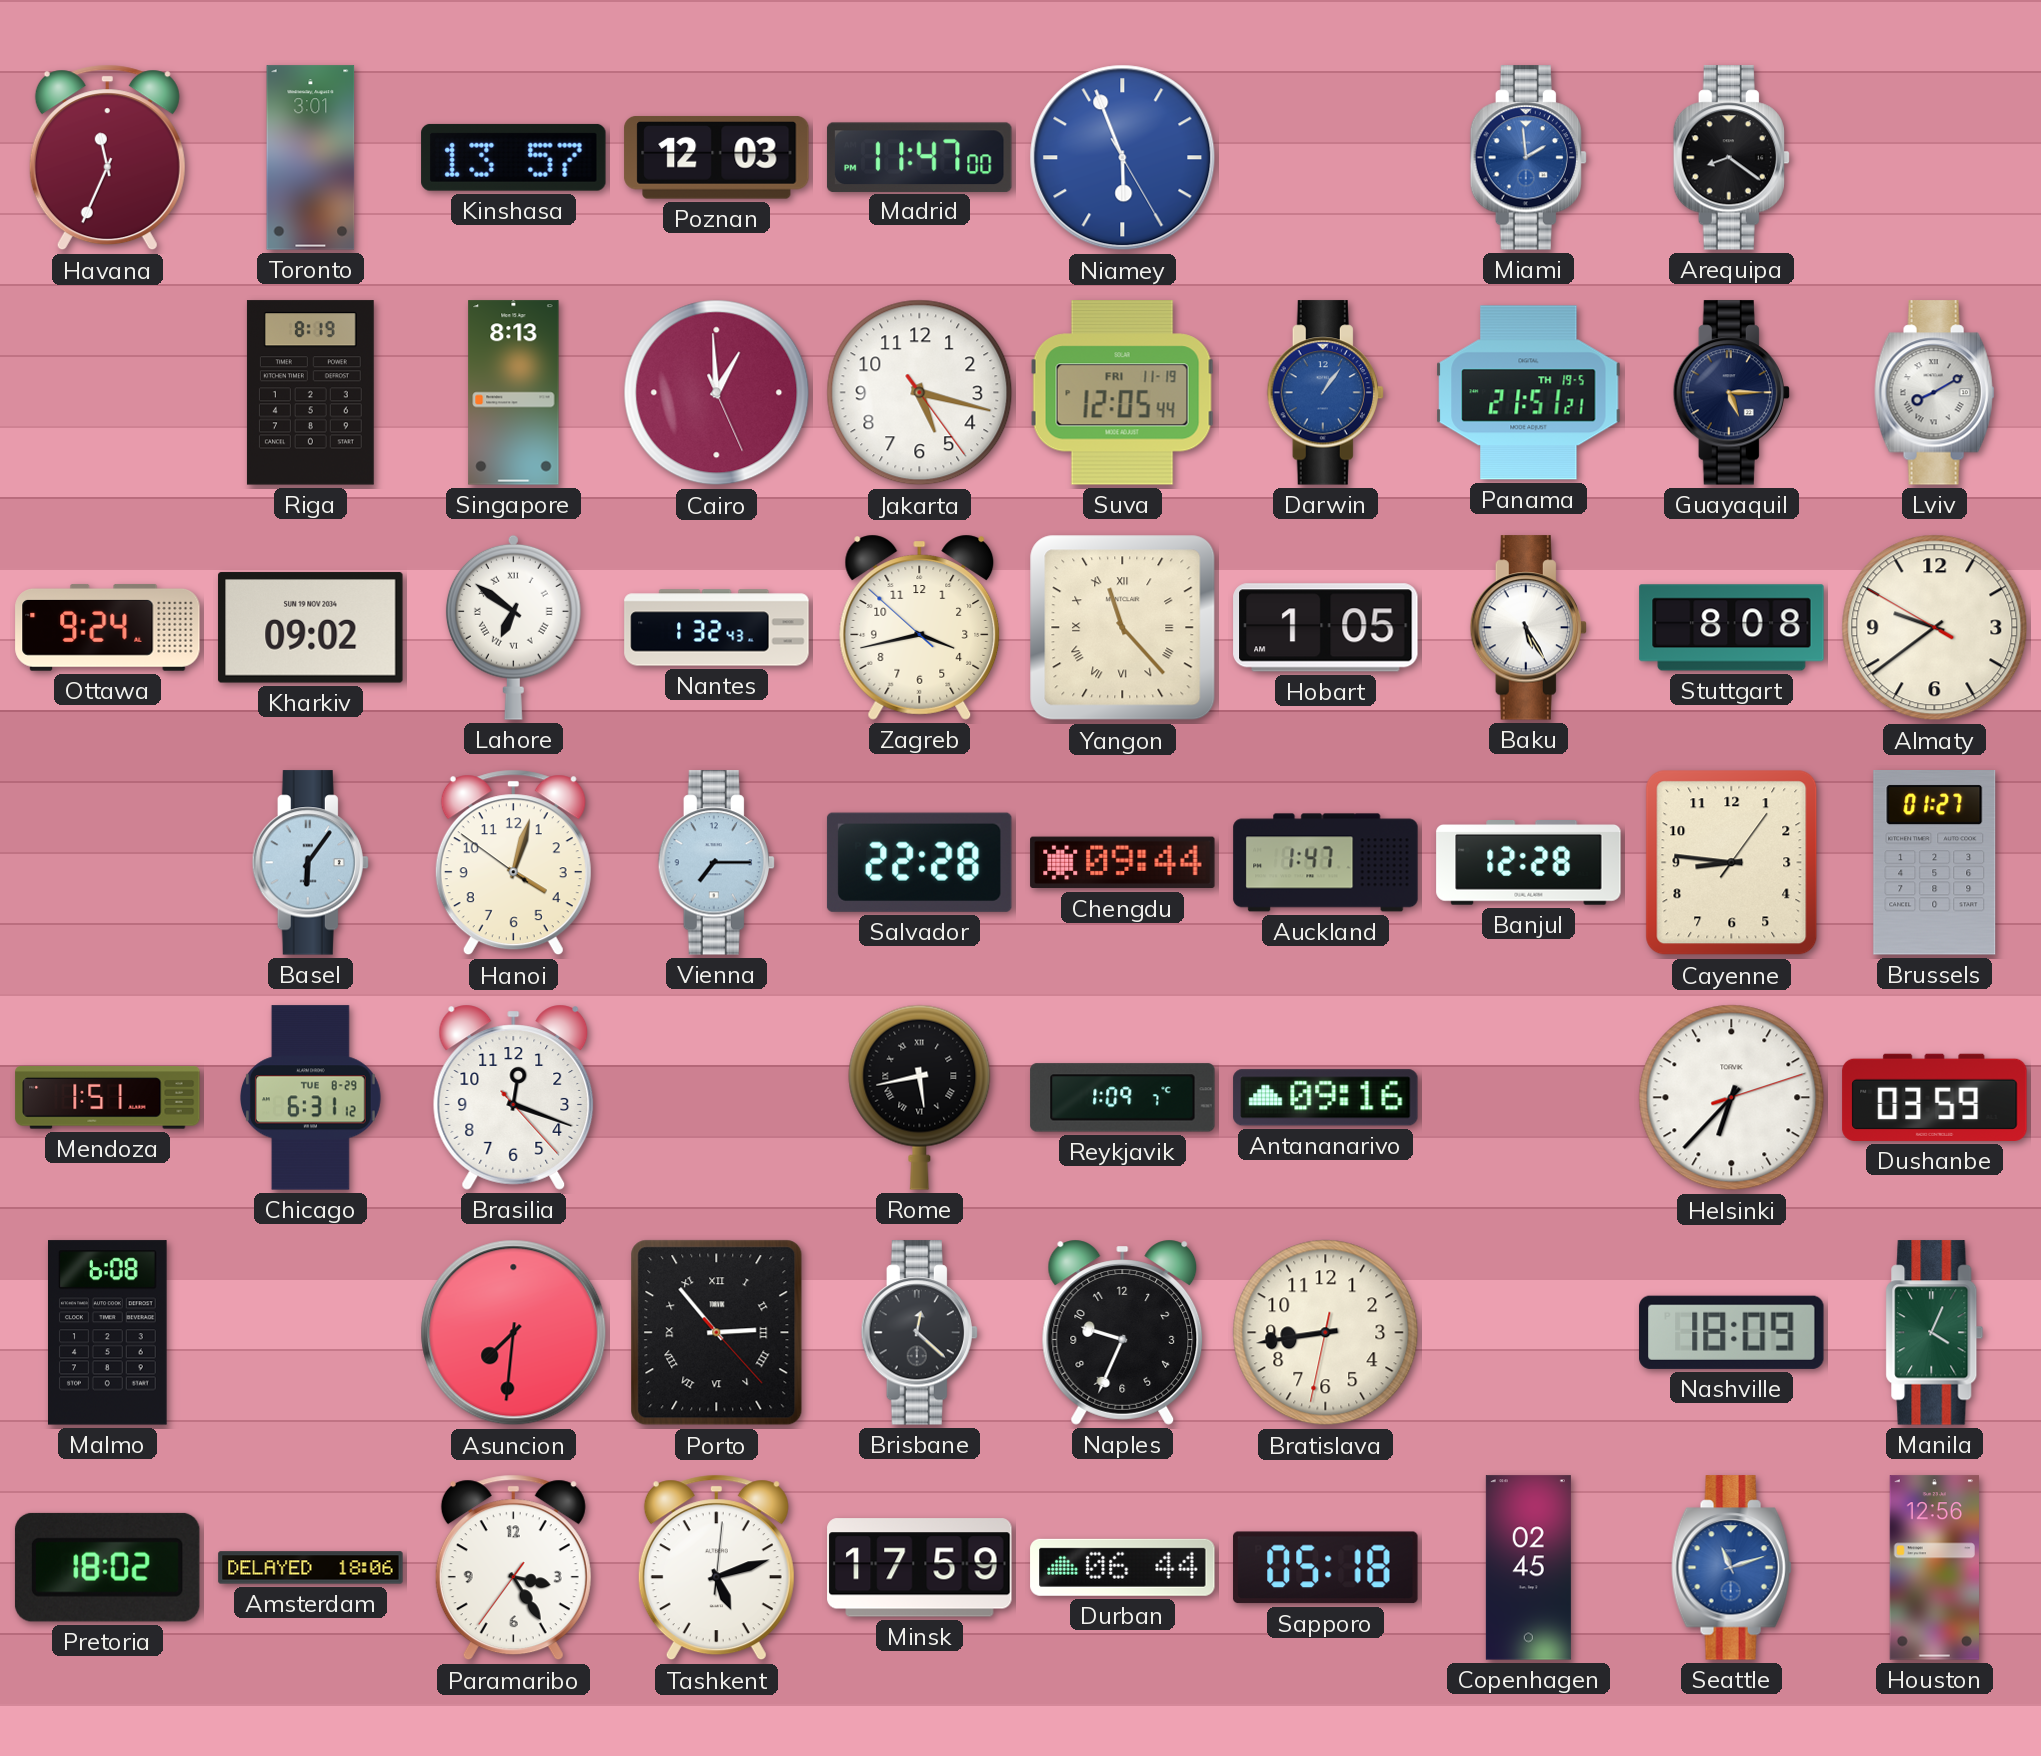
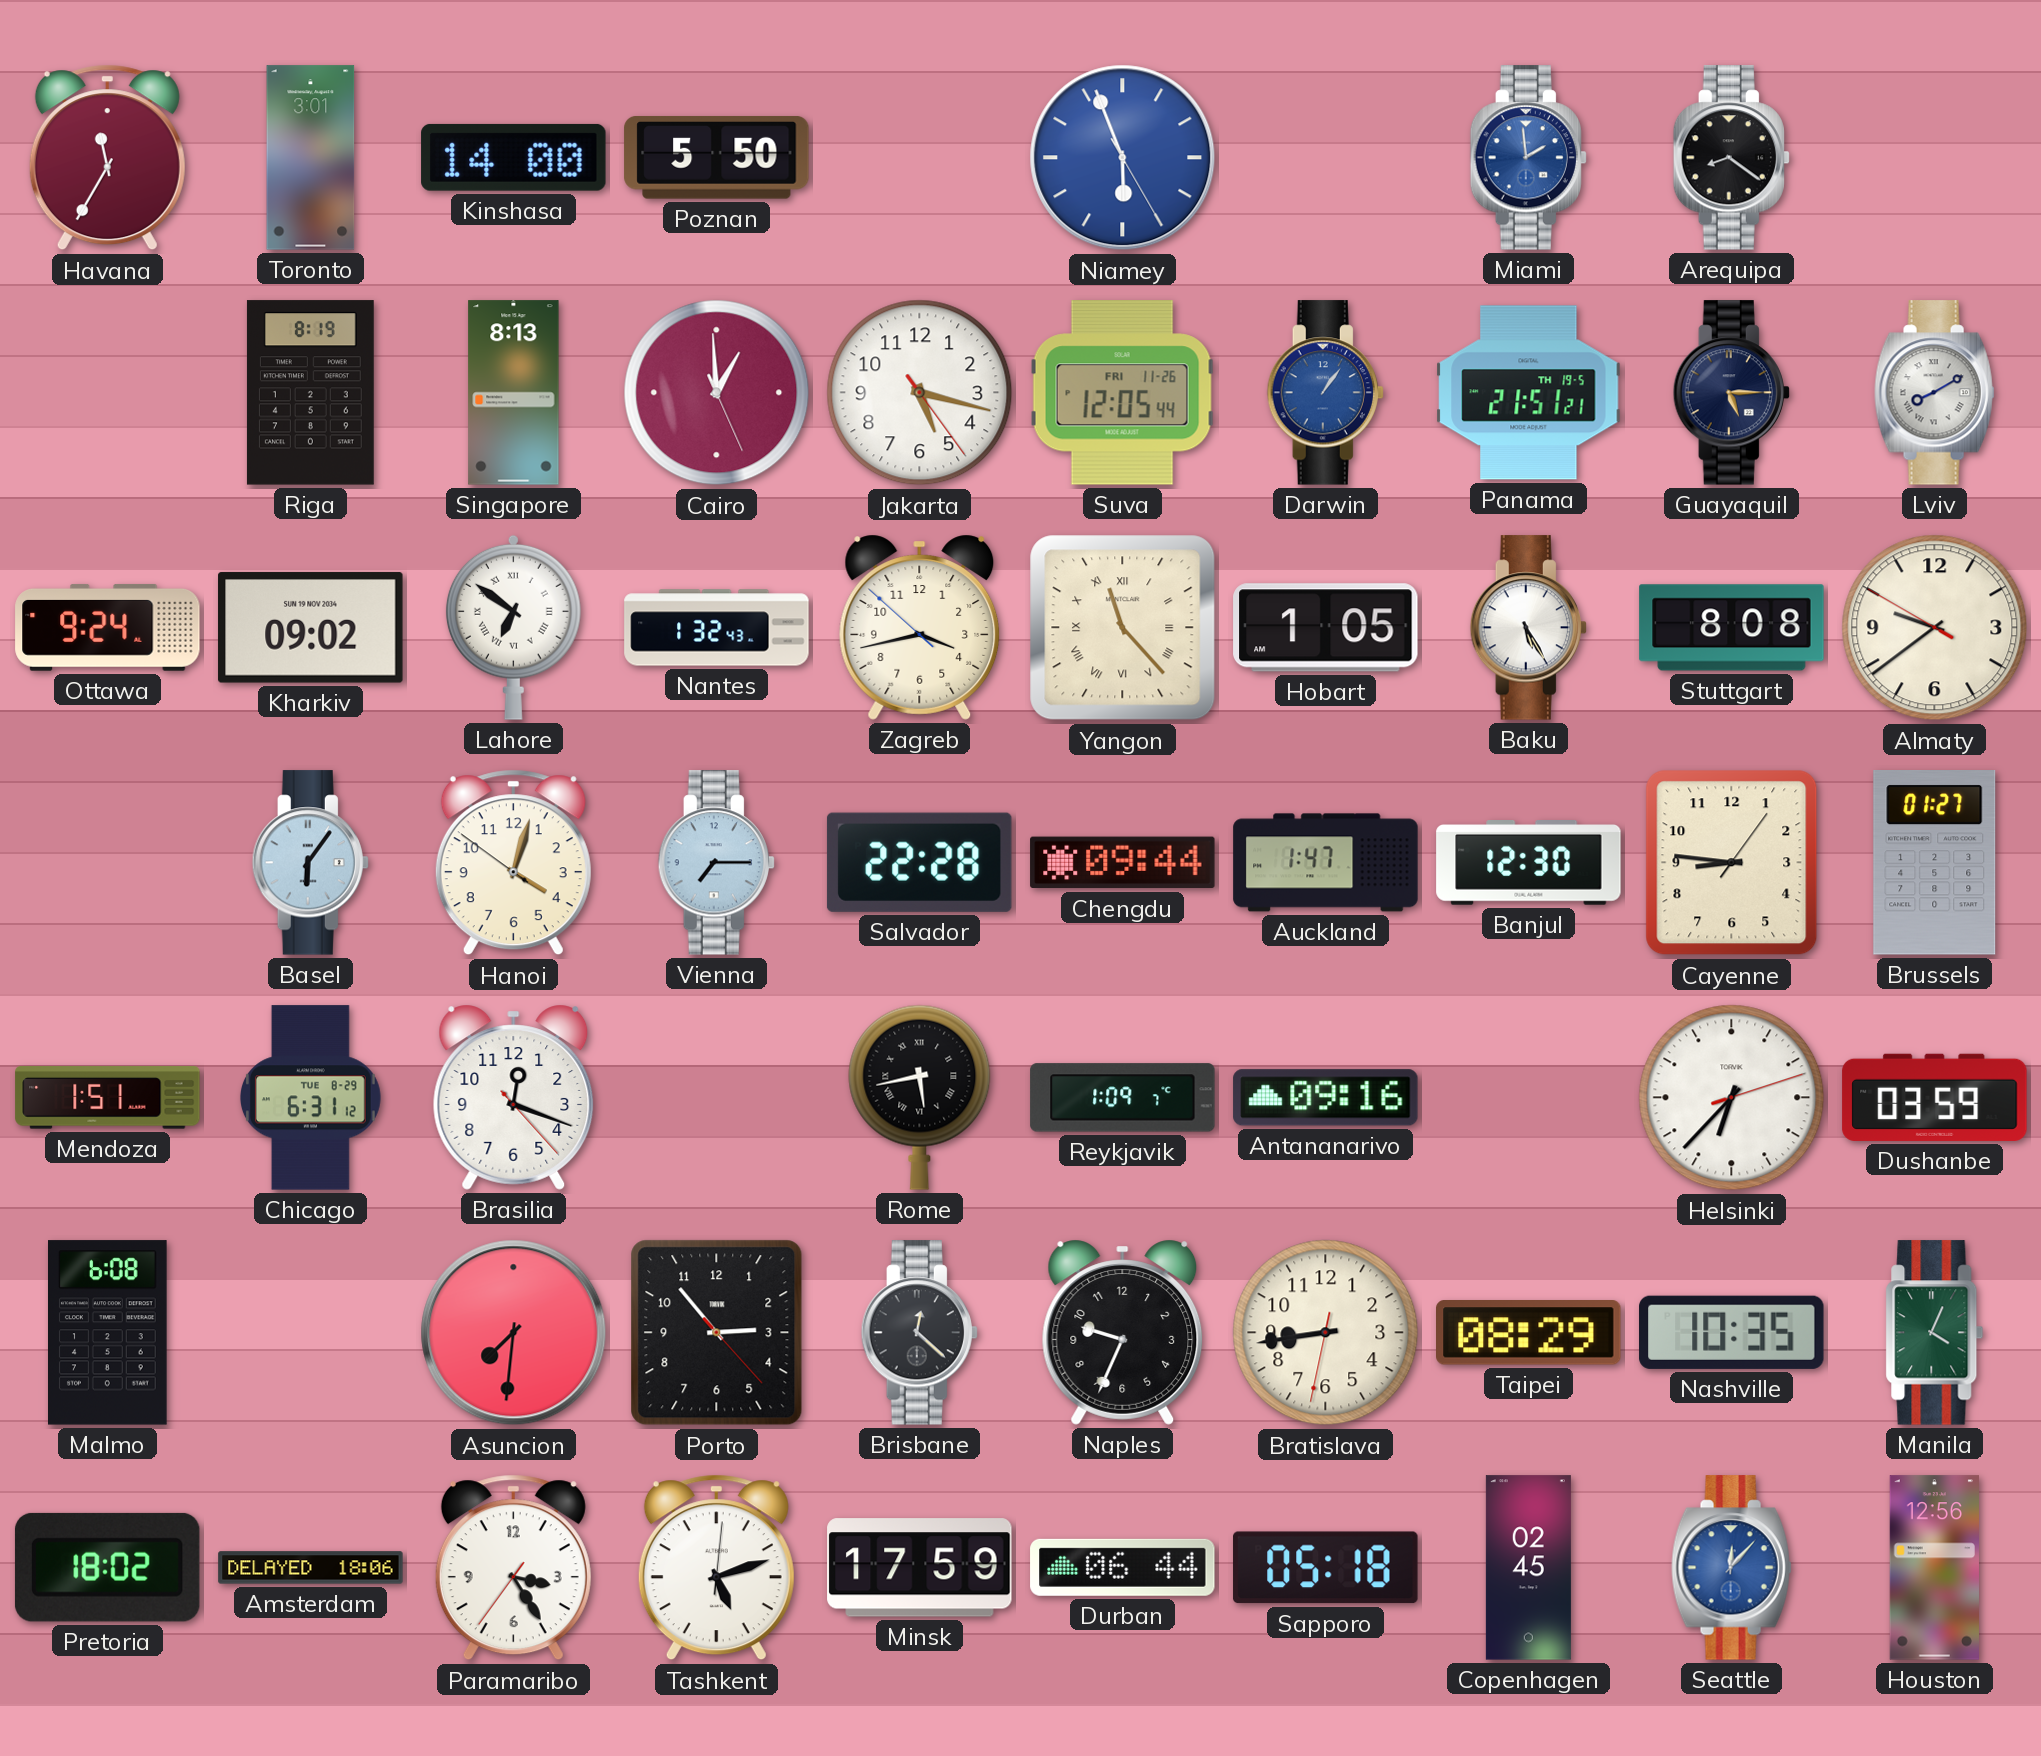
Havana: 11:34 -> 11:35 (107, 158)
Kinshasa: 13:57 -> 14:00 (514, 157)
Poznan: 12:03 -> 5:50 (717, 158)
Madrid: 11:47 -> none (919, 157)
Suva date: FRI 11-19 -> FRI 11-26 (1122, 393)
Banjul: 12:28 -> 12:30 (1529, 863)
Porto numerals: Roman -> Arabic (717, 1333)
Taipei: none -> 08:29 (1529, 1333)
Nashville: 18:09 -> 10:35 (1732, 1332)
Seattle: 11:12 -> 12:07 (1732, 1568)
